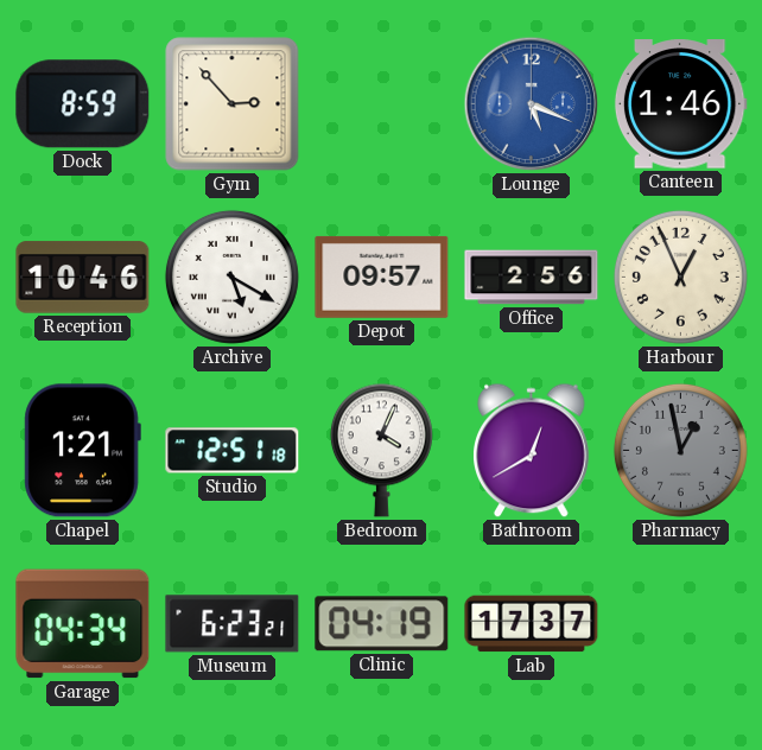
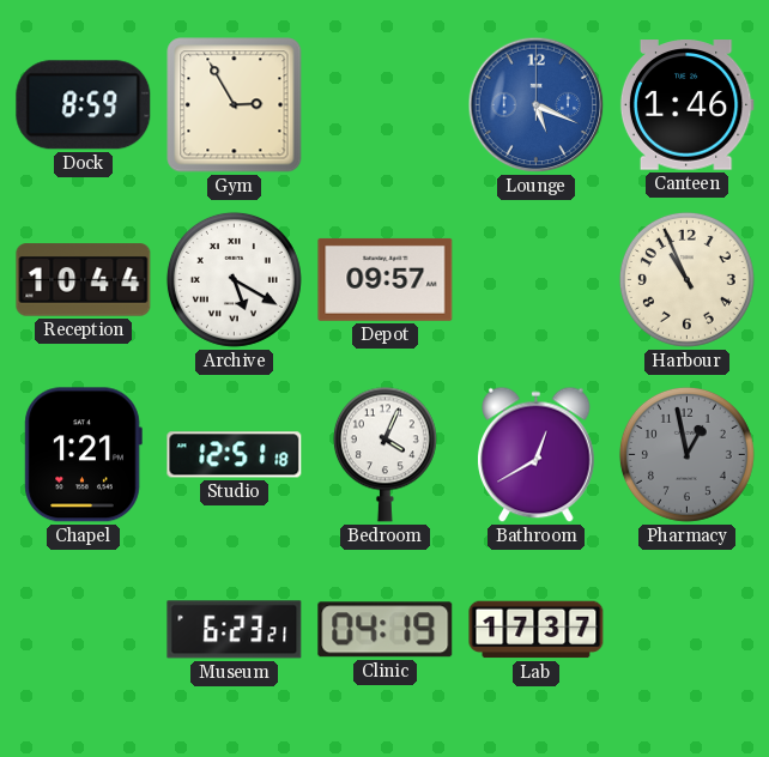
Gym: 2:53 -> 2:55 (235, 105)
Reception: 10:46 -> 10:44 (84, 280)
Office: 2:56 -> none (532, 278)
Harbour: 12:56 -> 10:56 (686, 279)
Garage: 04:34 -> none (83, 624)
